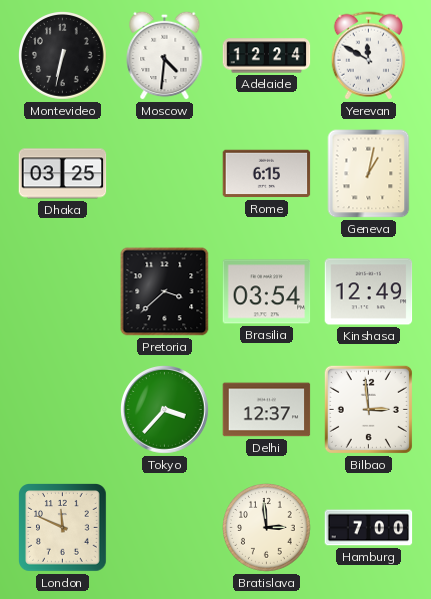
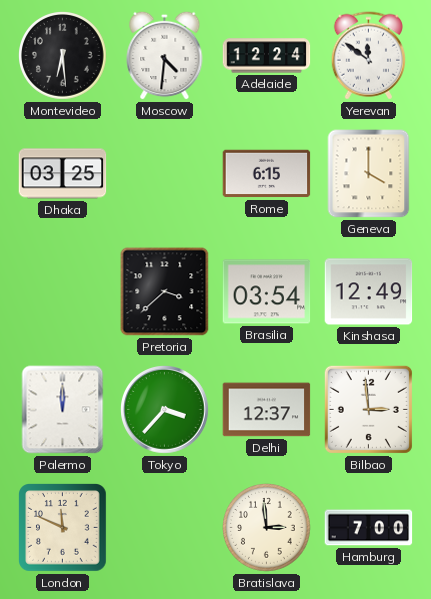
Montevideo: 6:32 -> 6:29 (63, 56)
Yerevan: 11:50 -> 11:51 (368, 56)
Geneva: 1:02 -> 4:00 (369, 174)
Palermo: none -> 12:00 (63, 410)
